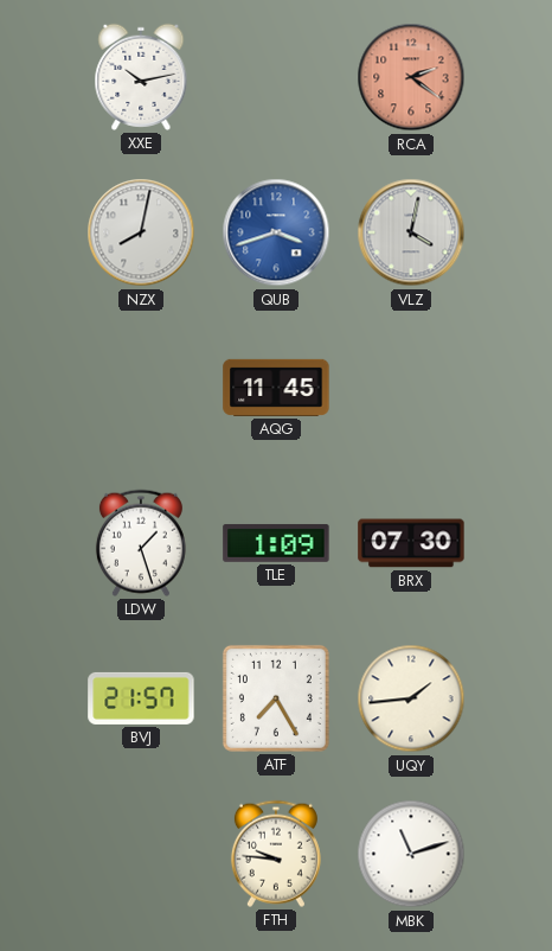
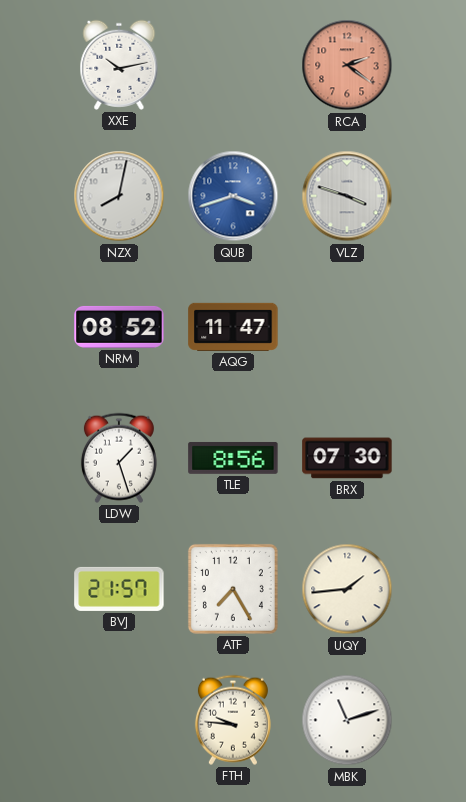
VLZ: 4:02 -> 3:48 (347, 196)
NRM: none -> 08:52 (119, 327)
AQG: 11:45 -> 11:47 (233, 327)
TLE: 1:09 -> 8:56 (233, 458)
